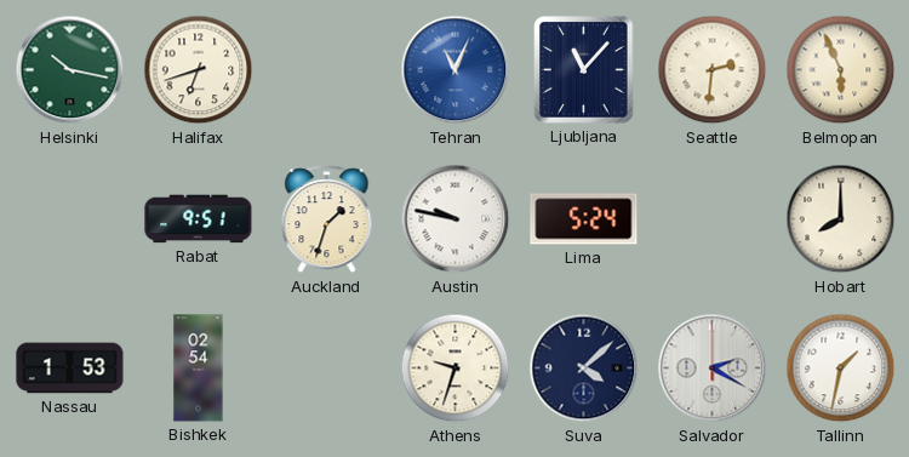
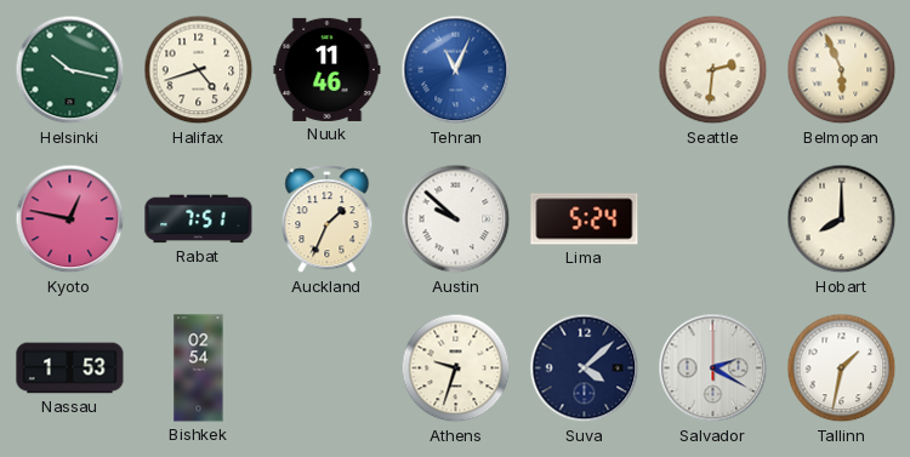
Halifax: 6:42 -> 4:42 (199, 70)
Nuuk: none -> 11:46 (328, 69)
Ljubljana: 11:07 -> none (584, 70)
Kyoto: none -> 12:47 (70, 219)
Rabat: 9:51 -> 7:51 (199, 219)
Auckland: 1:33 -> 1:34 (328, 219)
Austin: 9:47 -> 9:52 (456, 219)
